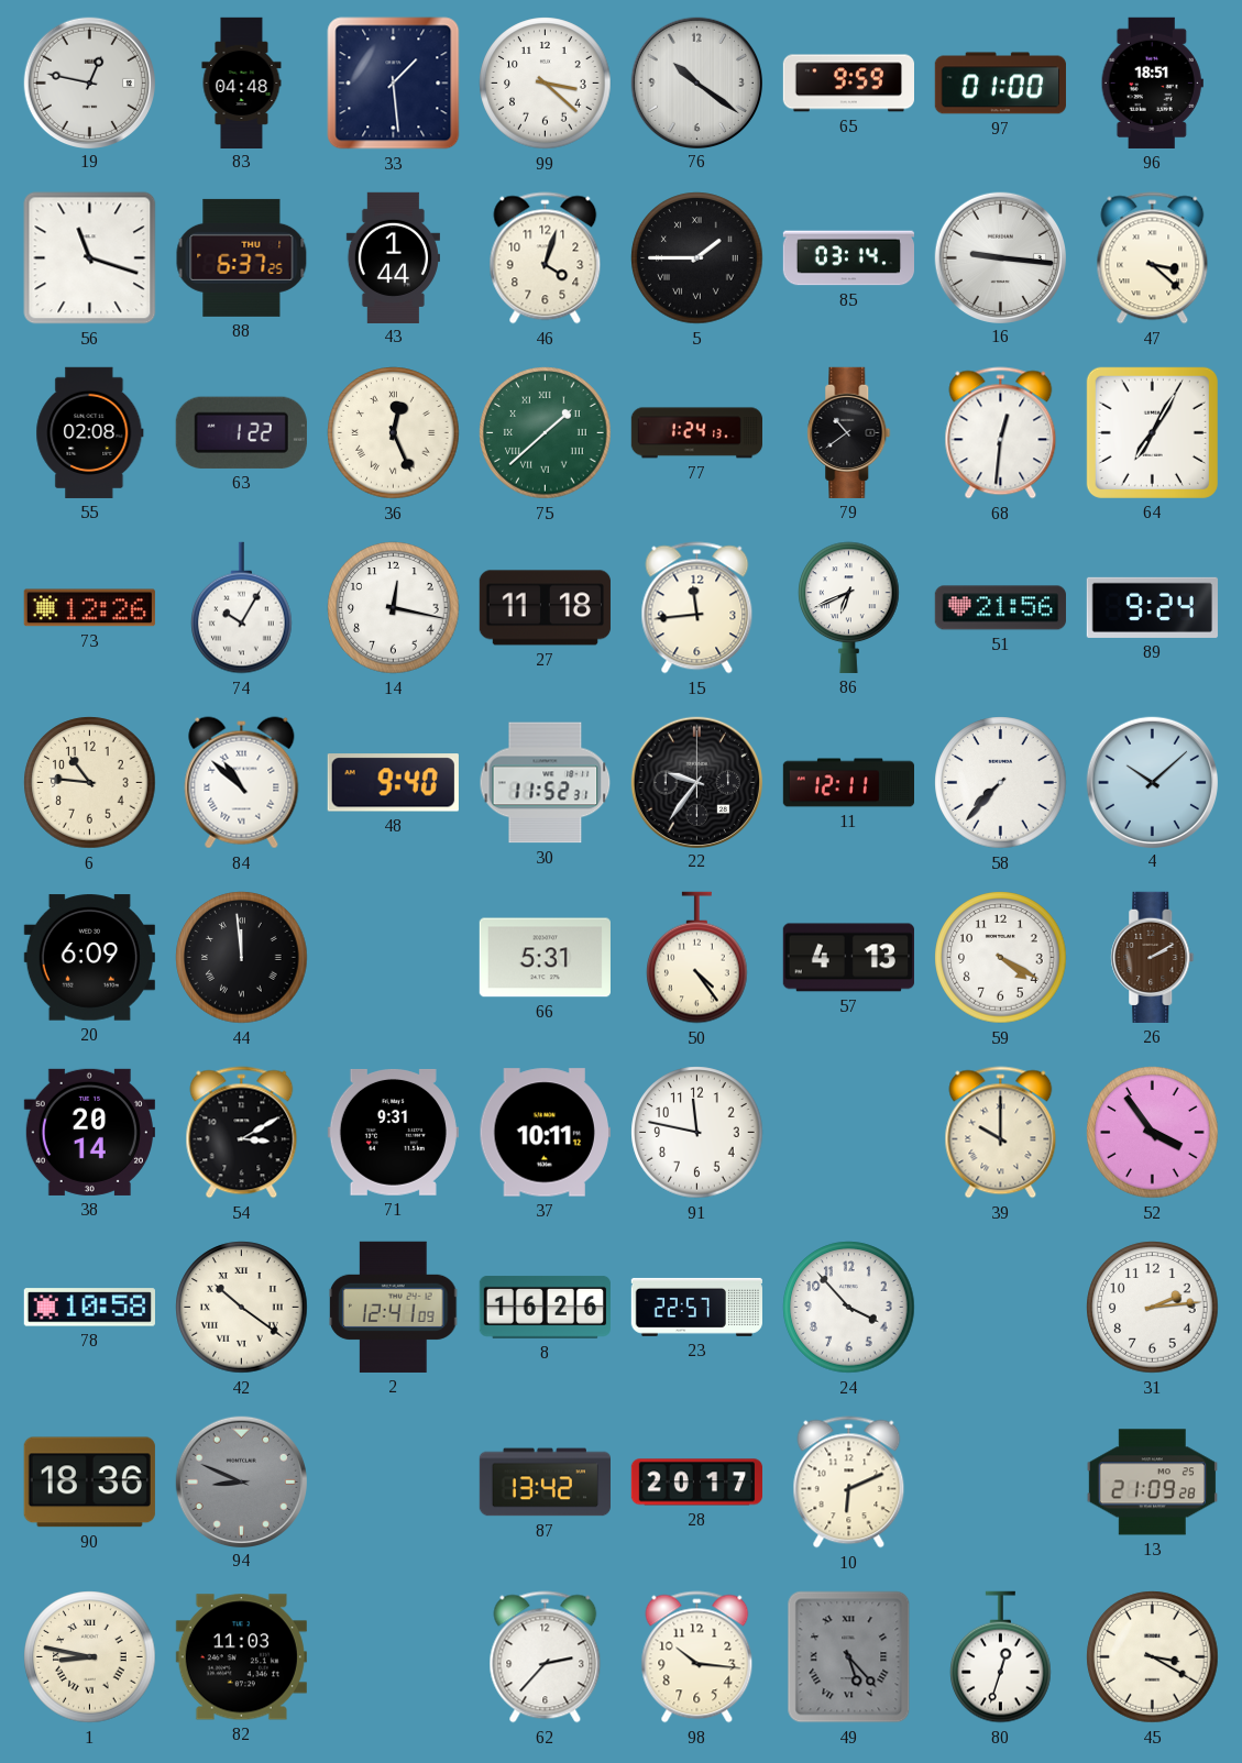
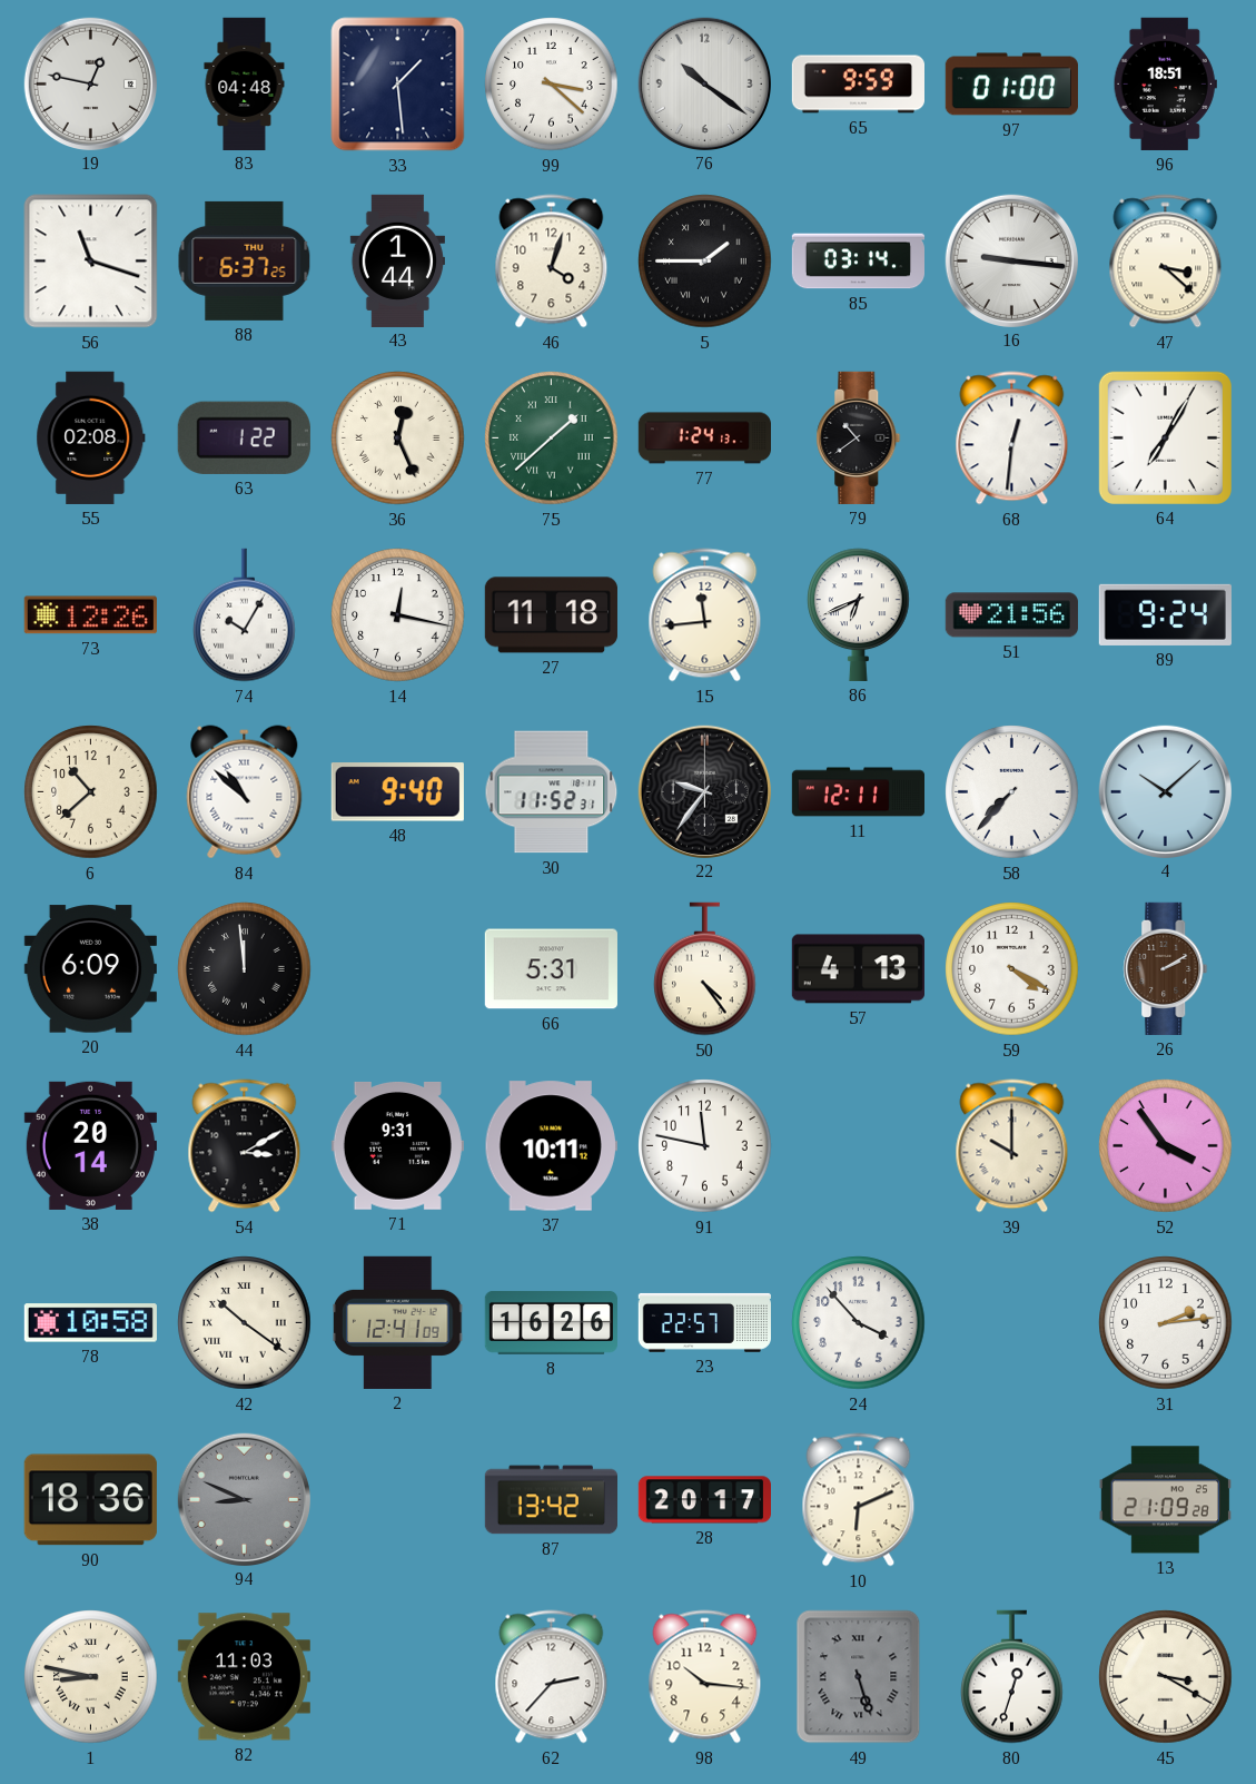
6: 10:46 -> 10:38 (91, 792)
49: 5:23 -> 5:27 (859, 1677)
